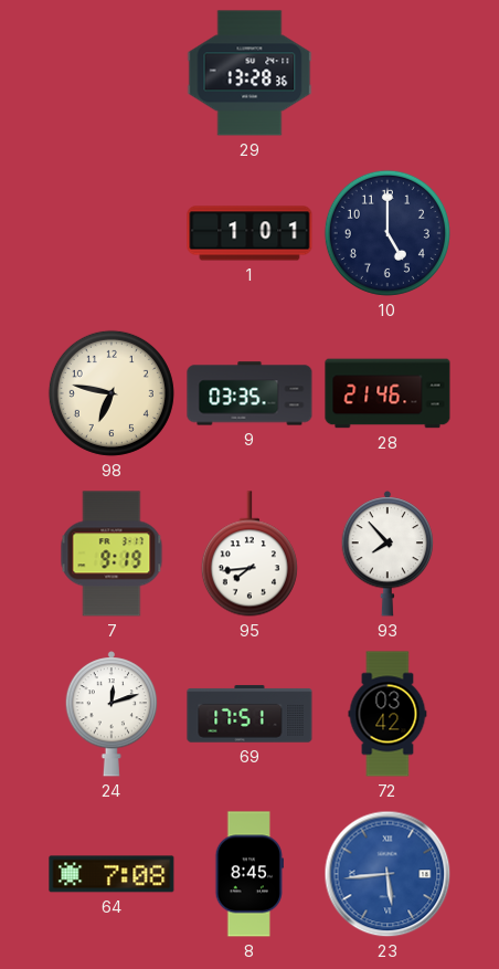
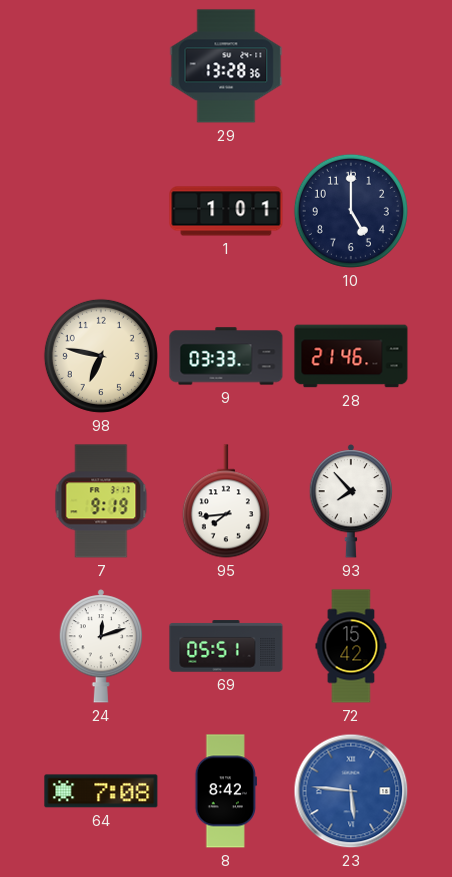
9: 03:35 -> 03:33 (226, 356)
69: 17:51 -> 05:51 (226, 646)
72: 03:42 -> 15:42 (351, 646)
8: 8:45 -> 8:42 (226, 791)
23: 5:44 -> 5:46 (351, 791)
